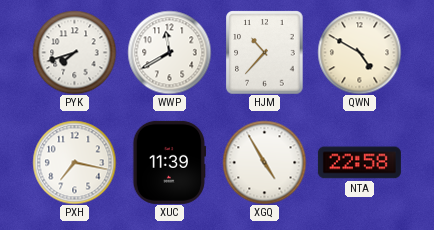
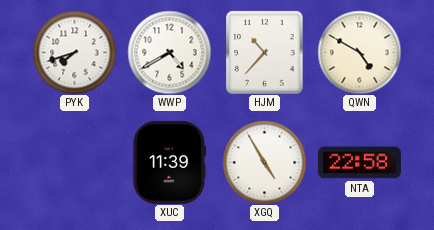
WWP: 11:40 -> 4:40 (169, 52)
PXH: 7:17 -> none (74, 162)
